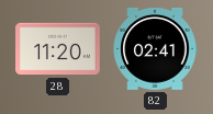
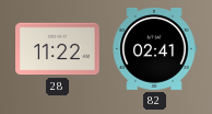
28: 11:20 -> 11:22 (58, 49)
